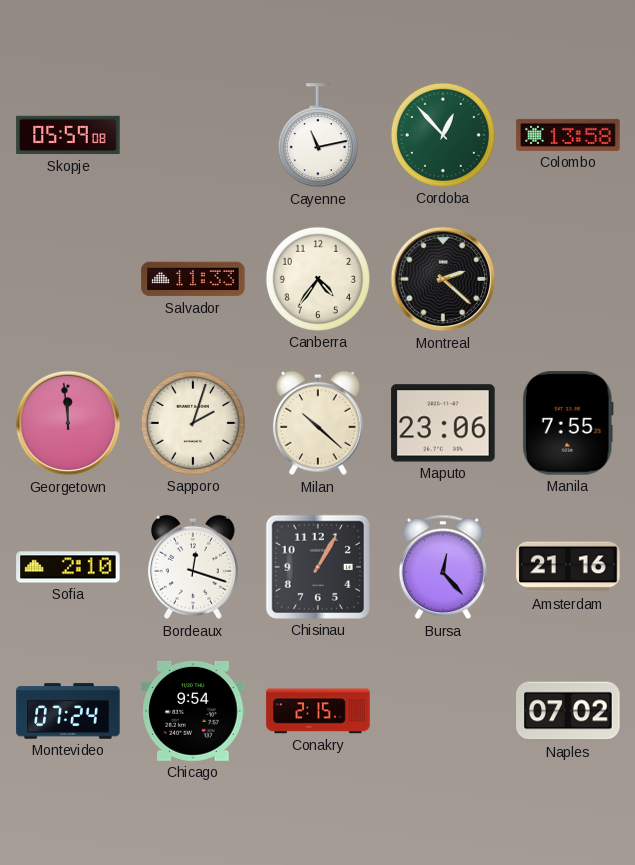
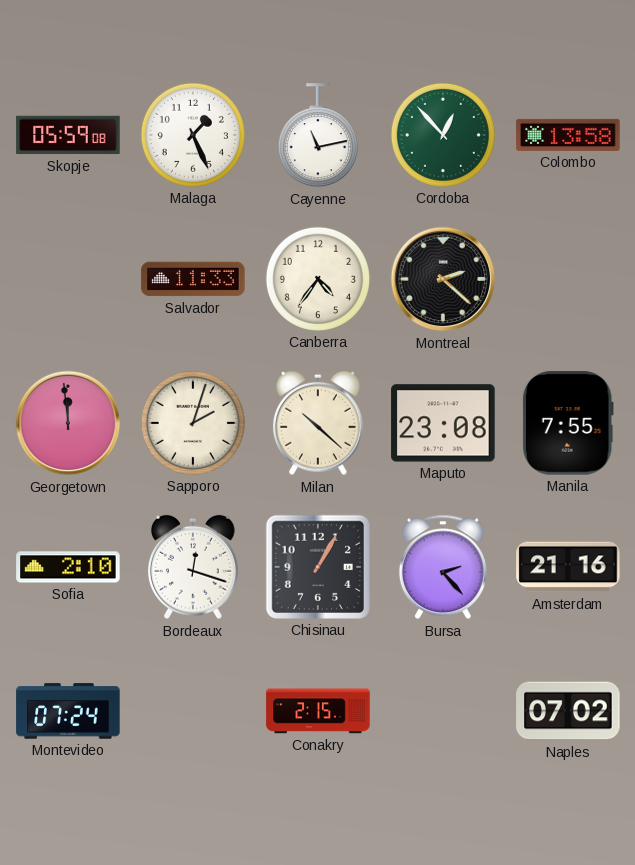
Malaga: none -> 1:26 (193, 135)
Maputo: 23:06 -> 23:08 (443, 423)
Bursa: 12:23 -> 2:23 (443, 567)
Chicago: 9:54 -> none (193, 711)
